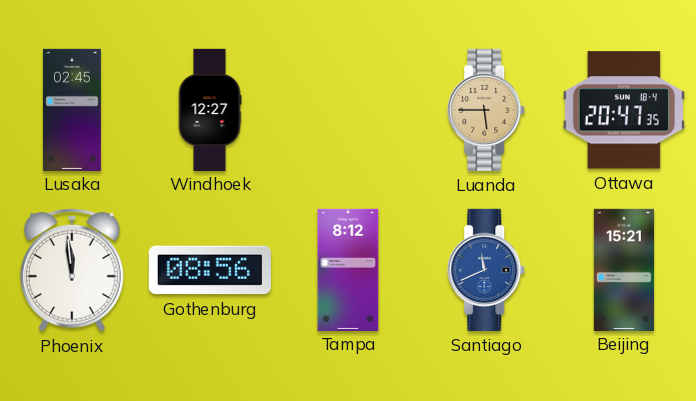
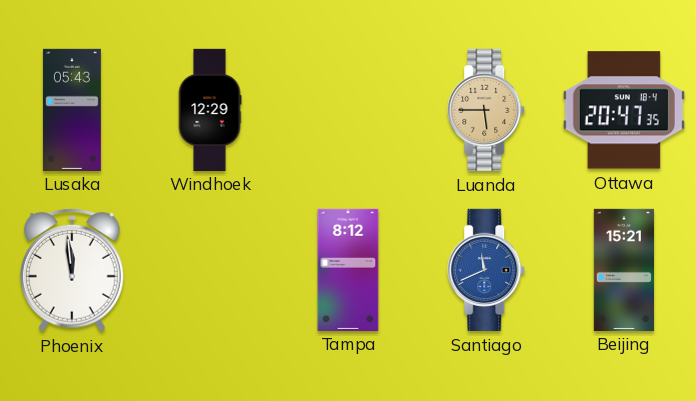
Lusaka: 02:45 -> 05:43 (72, 109)
Windhoek: 12:27 -> 12:29 (210, 109)
Gothenburg: 08:56 -> none (210, 270)
